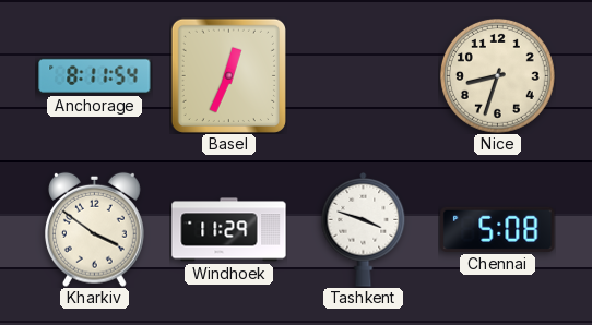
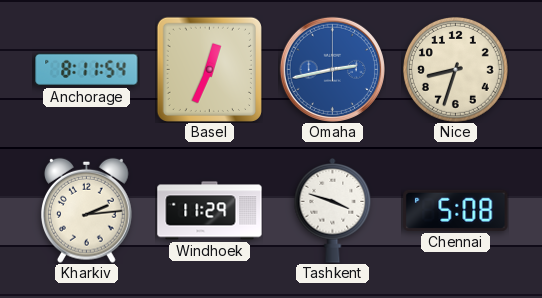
Omaha: none -> 2:43 (332, 69)
Kharkiv: 3:51 -> 2:14 (87, 210)
